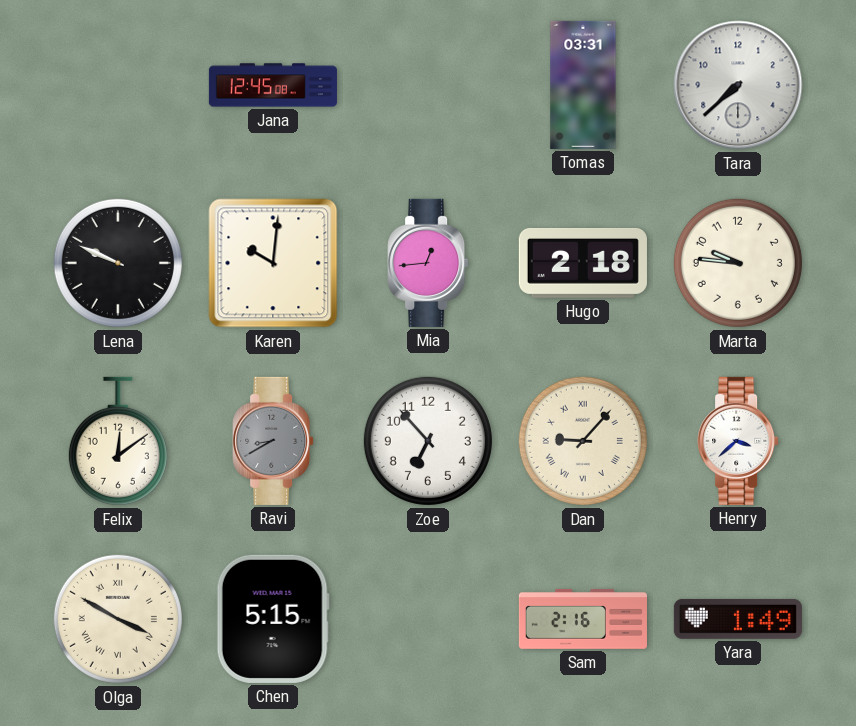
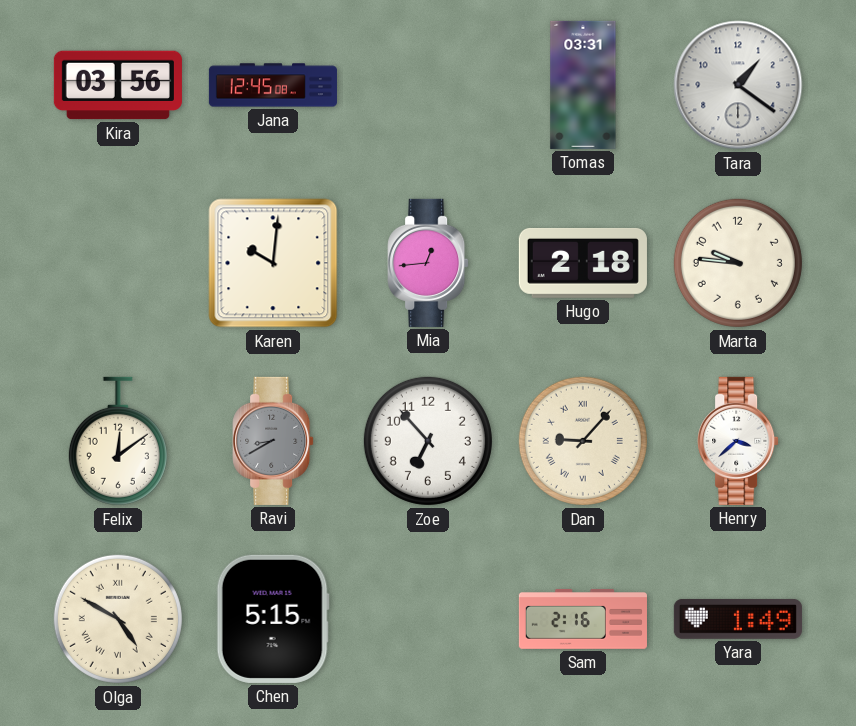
Kira: none -> 03:56 (118, 85)
Tara: 7:38 -> 1:21 (738, 85)
Lena: 9:49 -> none (118, 263)
Olga: 3:50 -> 4:50 (118, 619)
